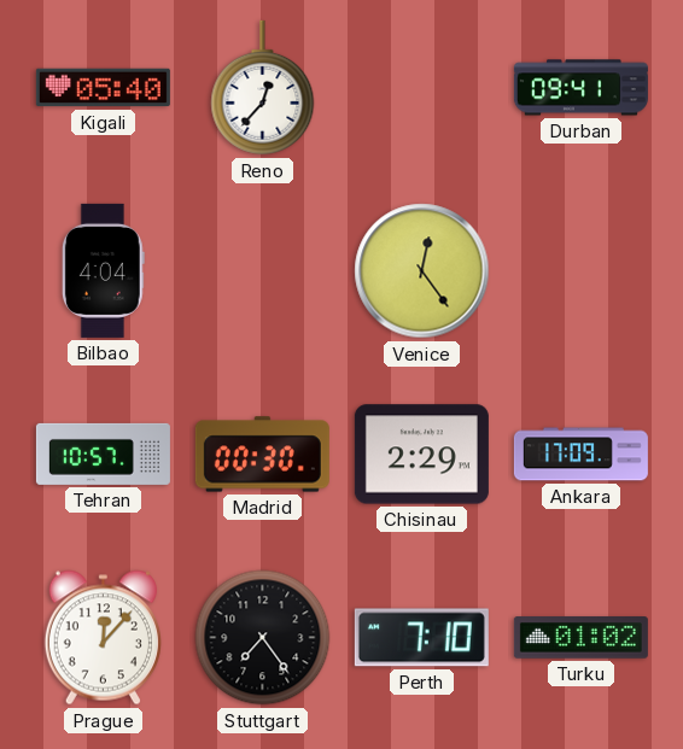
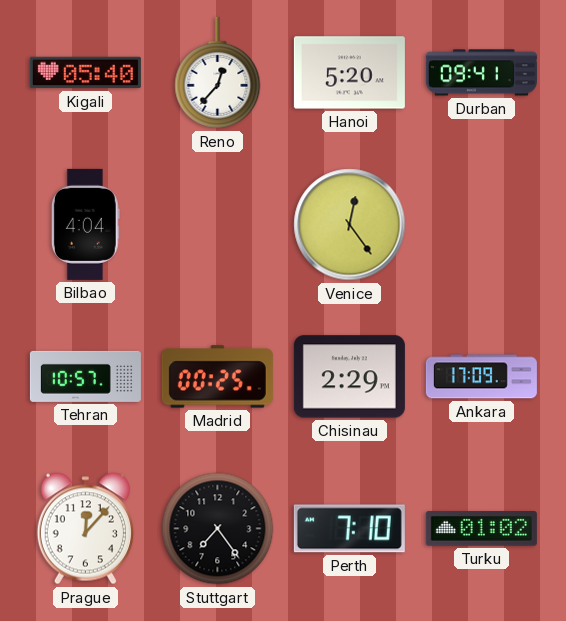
Hanoi: none -> 5:20 (349, 73)
Madrid: 00:30 -> 00:25 (217, 377)
